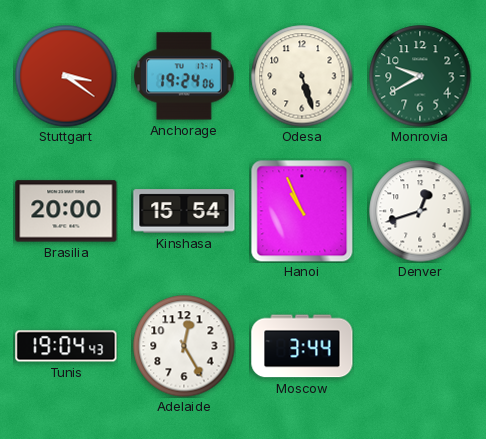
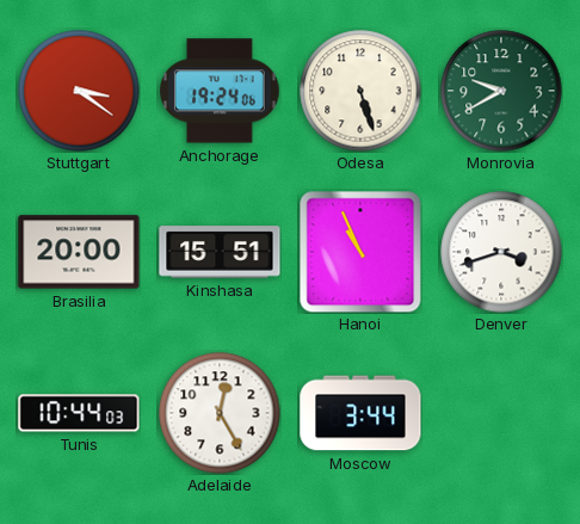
Kinshasa: 15:54 -> 15:51 (220, 252)
Denver: 12:42 -> 3:42 (501, 252)
Tunis: 19:04 -> 10:44 (79, 413)
